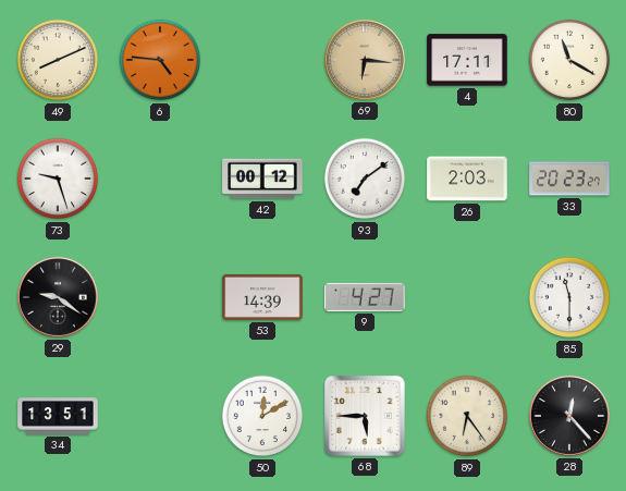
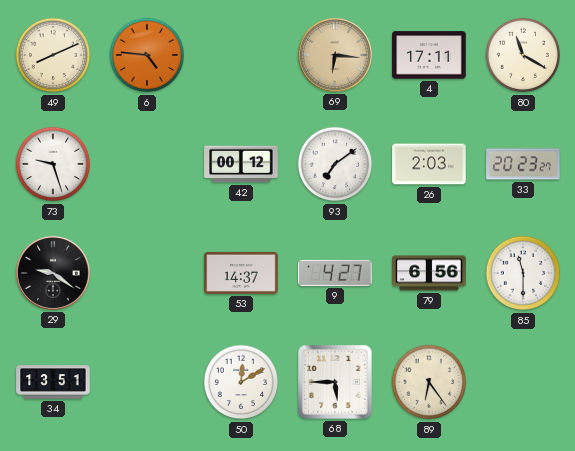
53: 14:39 -> 14:37 (241, 273)
79: none -> 6:56 (429, 273)
28: 12:23 -> none (569, 416)
